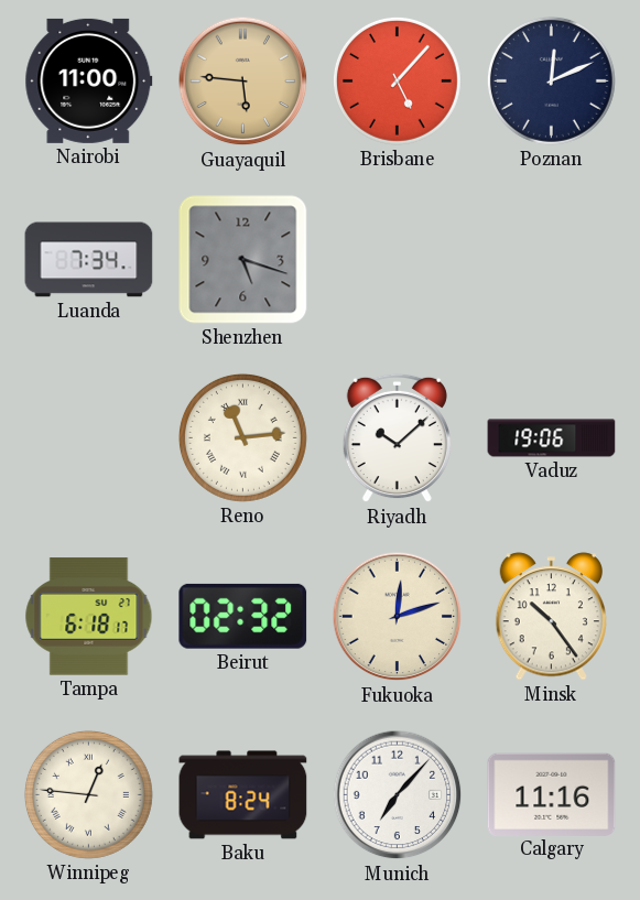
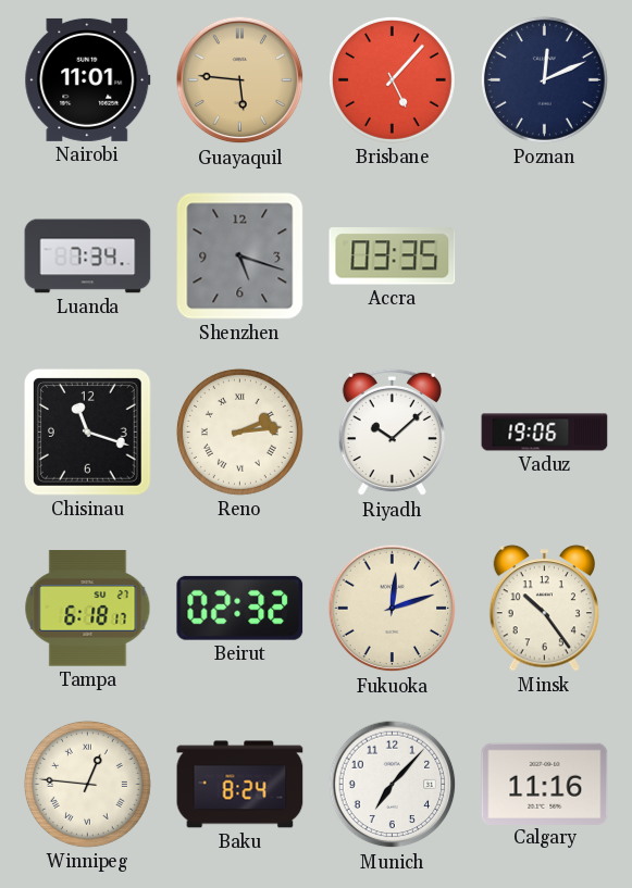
Nairobi: 11:00 -> 11:01 (88, 79)
Accra: none -> 03:35 (393, 257)
Chisinau: none -> 11:18 (88, 433)
Reno: 11:14 -> 2:14 (239, 432)
